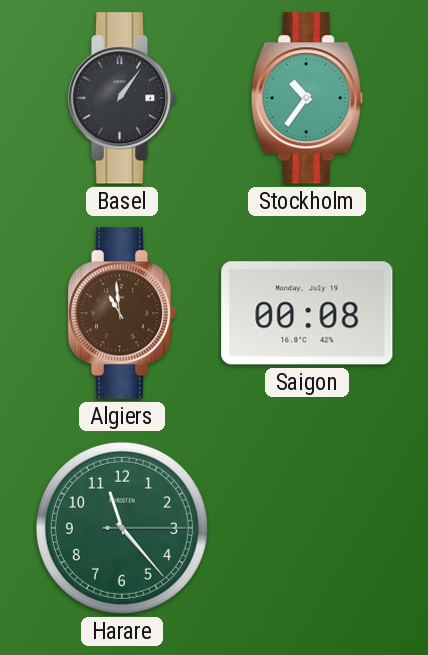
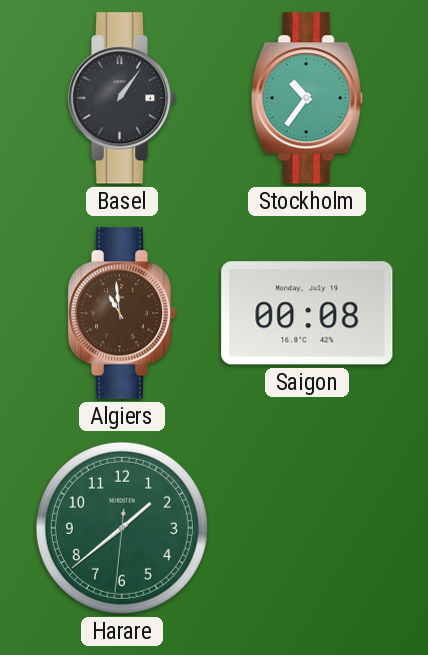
Harare: 11:23 -> 1:38 (122, 528)
